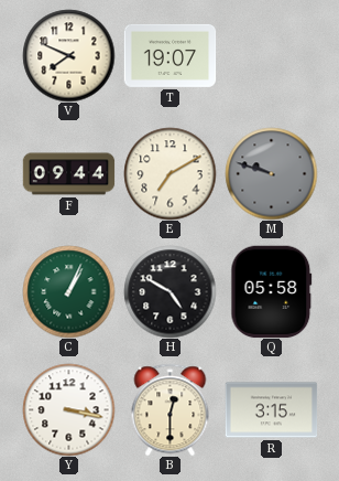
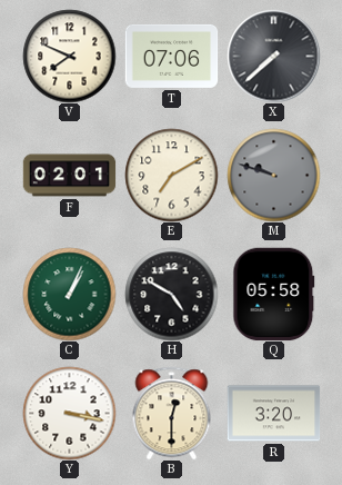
T: 19:07 -> 07:06 (171, 56)
X: none -> 7:38 (273, 56)
F: 09:44 -> 02:01 (69, 176)
R: 3:15 -> 3:20 (273, 414)
